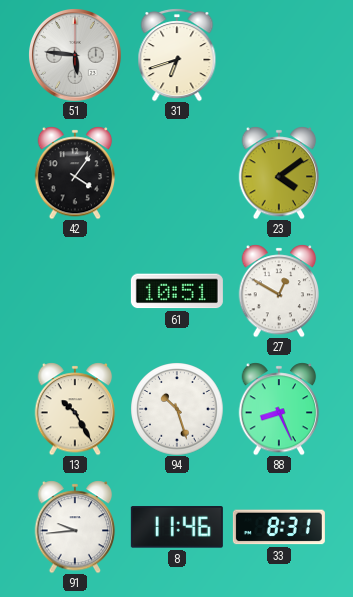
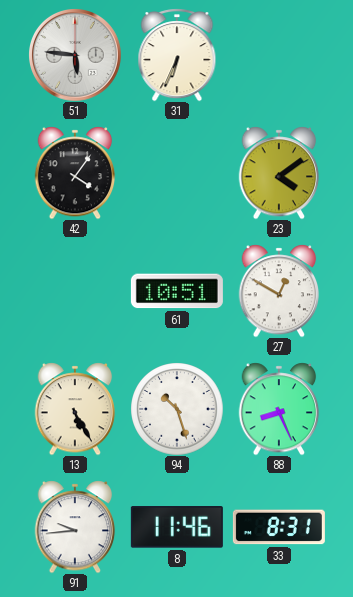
31: 6:42 -> 6:34 (177, 55)
13: 10:25 -> 5:25 (75, 409)
